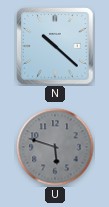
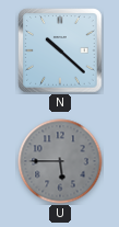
U: 5:48 -> 5:45 (60, 161)
